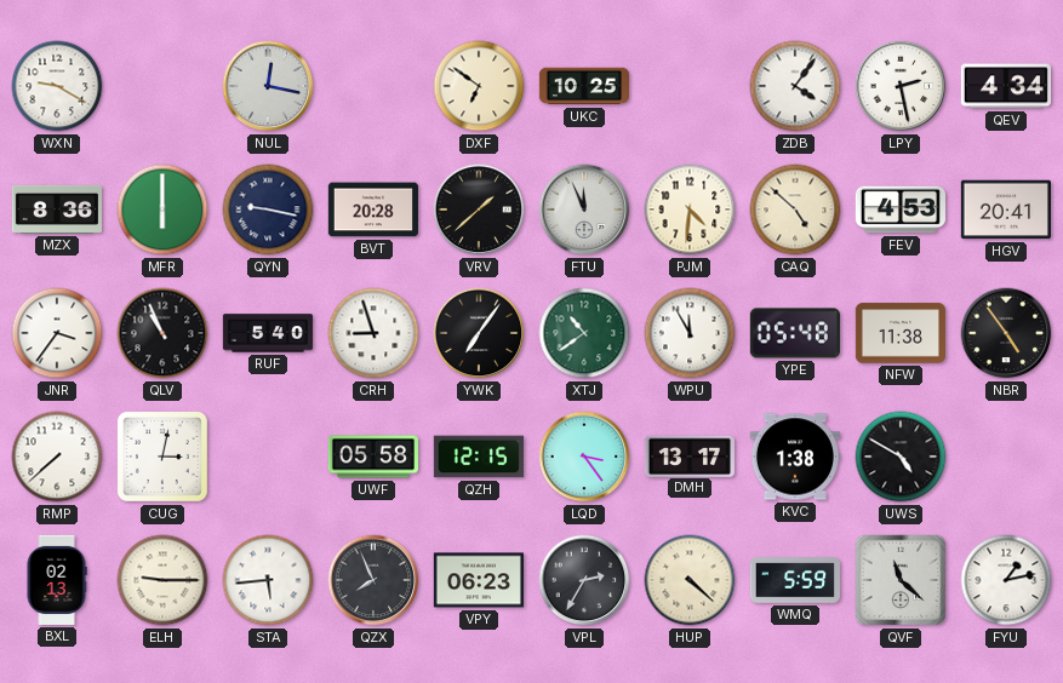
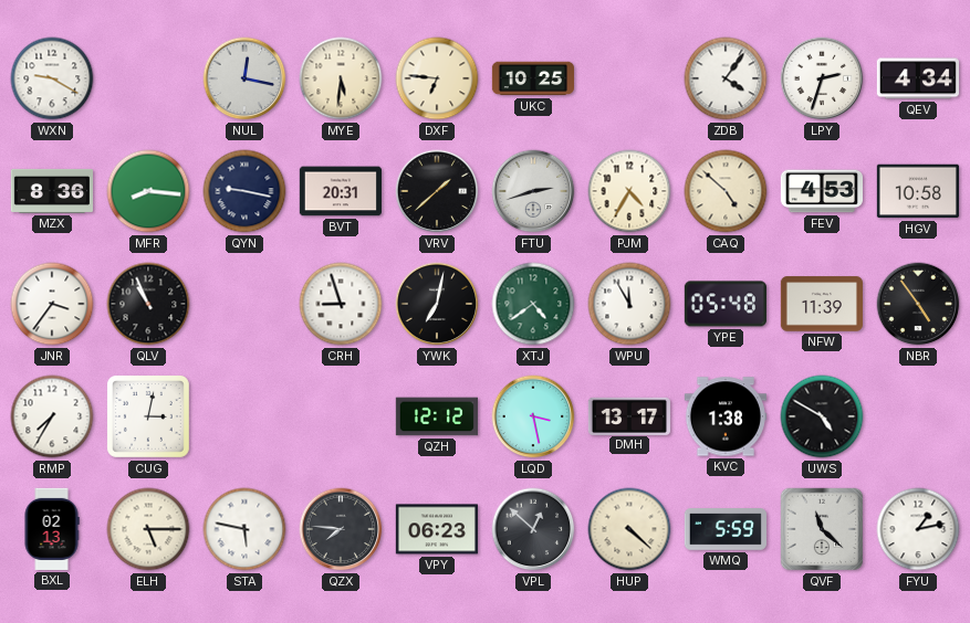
MYE: none -> 5:31 (341, 78)
DXF: 6:51 -> 6:46 (437, 78)
LPY: 2:28 -> 2:33 (822, 78)
MFR: 6:00 -> 8:16 (148, 191)
BVT: 20:28 -> 20:31 (341, 191)
FTU: 11:56 -> 2:42 (533, 191)
PJM: 4:31 -> 4:35 (629, 191)
HGV: 20:41 -> 10:58 (918, 191)
RUF: 5:40 -> none (267, 333)
YWK: 7:06 -> 7:02 (437, 304)
XTJ: 10:39 -> 4:39 (533, 304)
NFW: 11:38 -> 11:39 (821, 304)
RMP: 7:38 -> 7:35 (52, 416)
UWF: 05:58 -> none (373, 457)
QZH: 12:15 -> 12:12 (437, 416)
LQD: 3:24 -> 3:28 (533, 416)
ELH: 9:15 -> 5:15 (148, 529)
STA: 5:44 -> 5:47 (244, 529)
QZX: 7:56 -> 7:46 (341, 529)
VPL: 2:35 -> 12:52 (533, 529)
